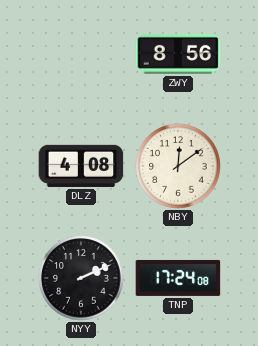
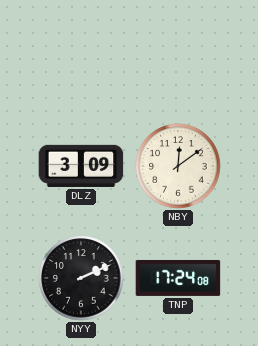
ZWY: 8:56 -> none (178, 54)
DLZ: 4:08 -> 3:09 (81, 166)
